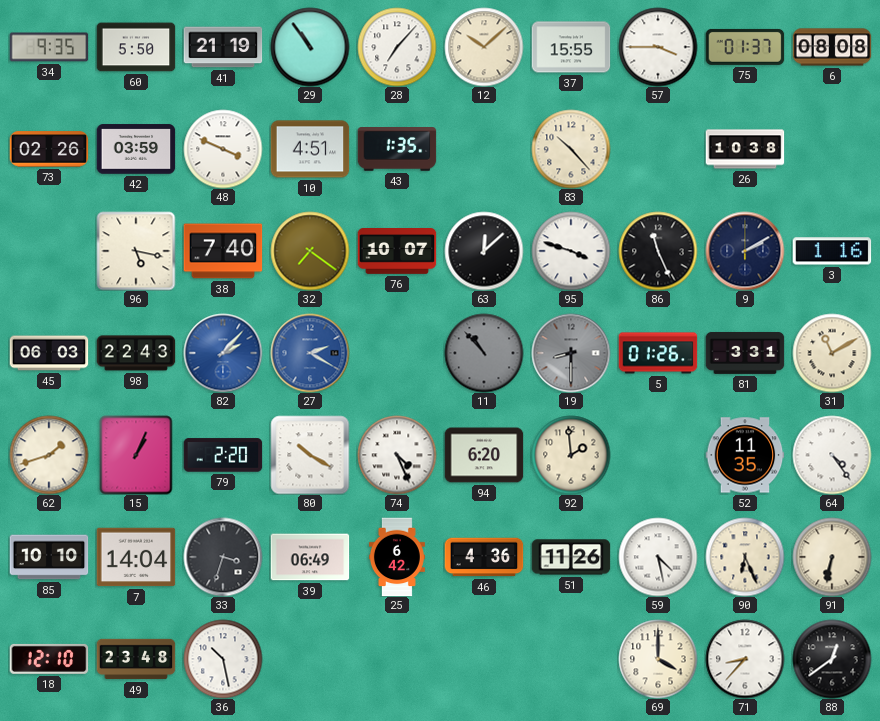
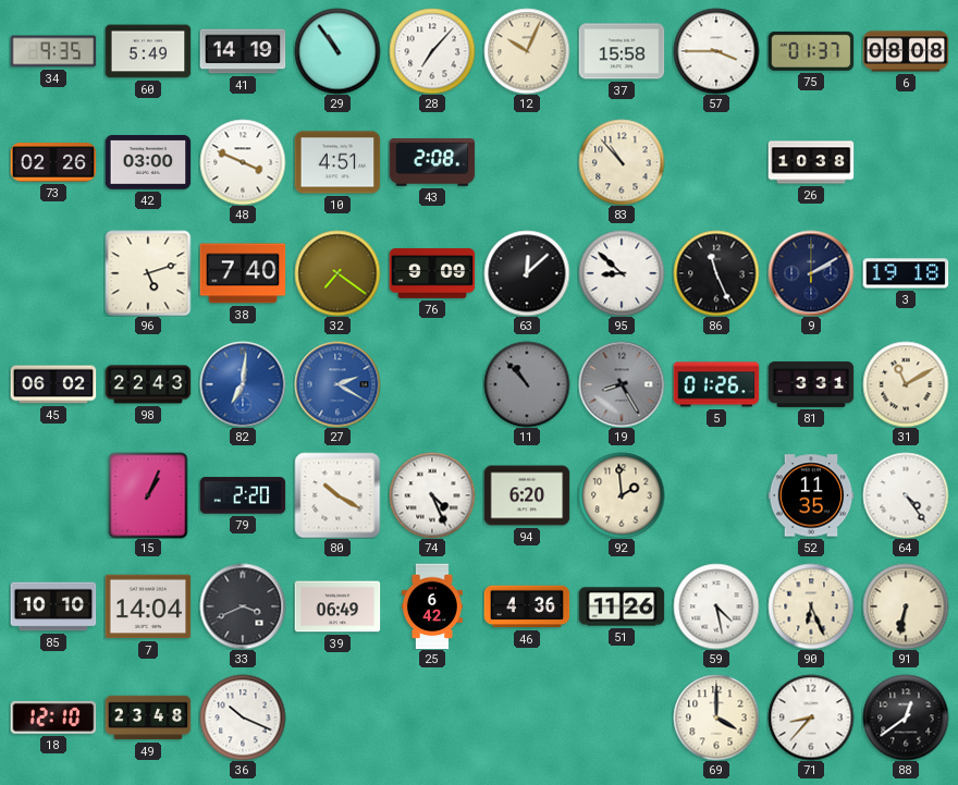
60: 5:50 -> 5:49 (148, 51)
41: 21:19 -> 14:19 (243, 51)
12: 10:08 -> 10:04 (527, 51)
37: 15:55 -> 15:58 (622, 51)
42: 03:59 -> 03:00 (148, 162)
43: 1:35 -> 2:08 (432, 163)
83: 10:23 -> 10:53 (622, 162)
96: 5:17 -> 5:12 (148, 273)
76: 10:07 -> 9:09 (432, 274)
95: 3:48 -> 8:52 (622, 273)
3: 1:16 -> 19:18 (906, 273)
45: 06:03 -> 06:02 (53, 384)
82: 2:07 -> 7:01 (243, 384)
19: 8:30 -> 8:25 (622, 384)
62: 1:42 -> none (49, 455)
33: 3:33 -> 3:41 (243, 606)
36: 10:28 -> 10:19 (243, 717)
